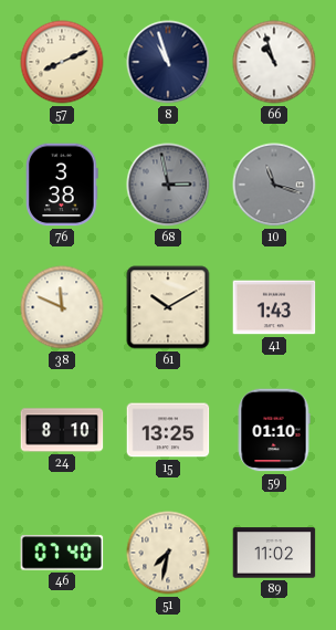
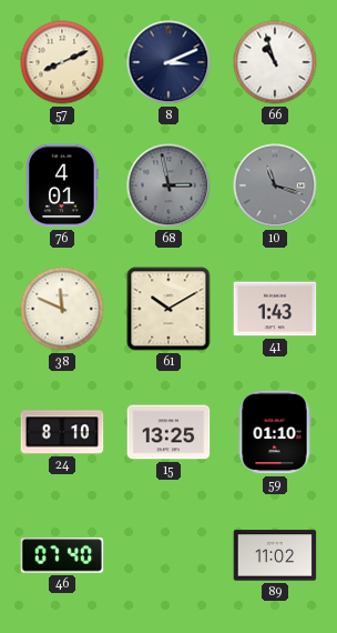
8: 10:57 -> 3:11 (168, 62)
76: 3:38 -> 4:01 (62, 185)
51: 7:32 -> none (168, 553)
